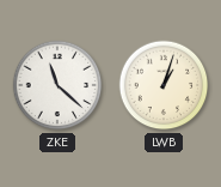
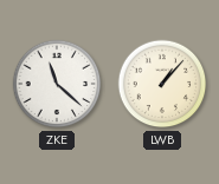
LWB: 1:03 -> 1:07 (162, 84)
